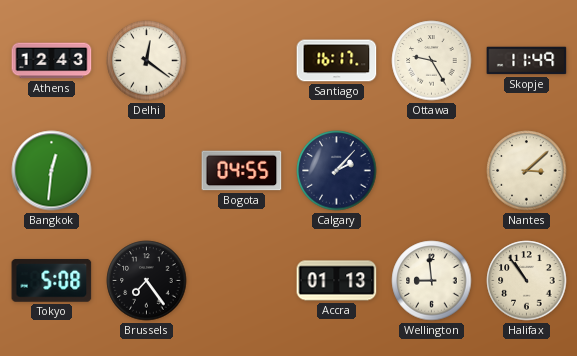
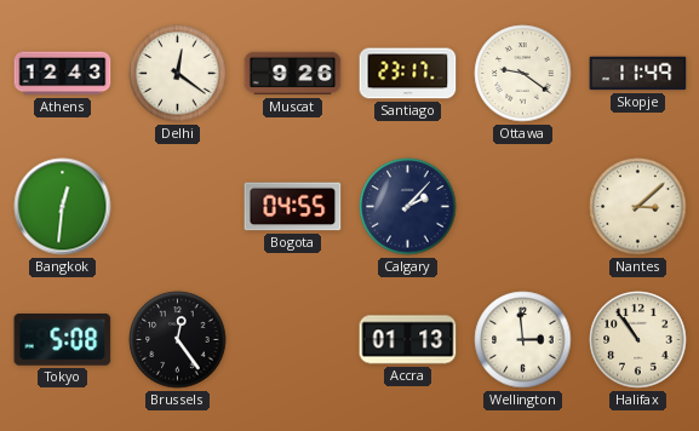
Muscat: none -> 9:26 (293, 74)
Santiago: 16:17 -> 23:17 (408, 74)
Ottawa: 9:25 -> 9:21 (523, 74)
Brussels: 7:24 -> 12:24 (178, 340)
Wellington: 8:59 -> 2:59 (523, 340)
